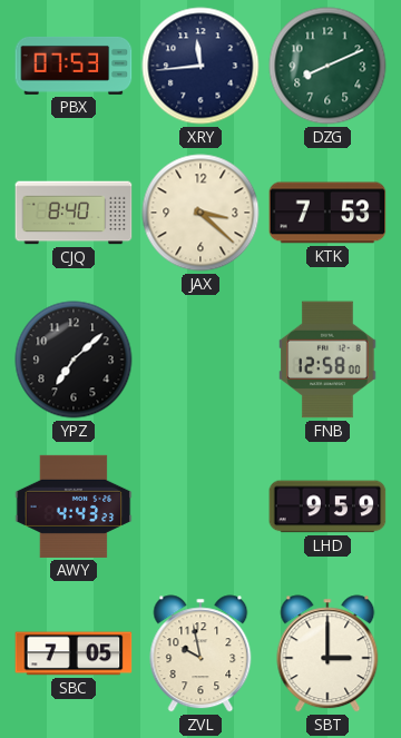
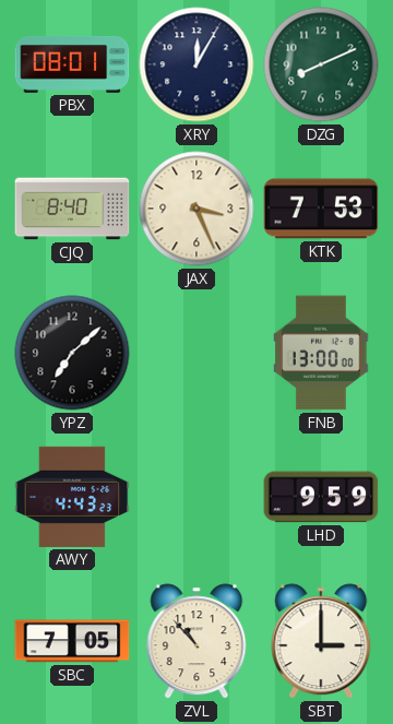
PBX: 07:53 -> 08:01 (72, 64)
XRY: 11:44 -> 12:05 (196, 64)
JAX: 3:22 -> 3:26 (196, 209)
FNB: 12:58 -> 13:00 (321, 353)
ZVL: 9:58 -> 10:53 (196, 641)
